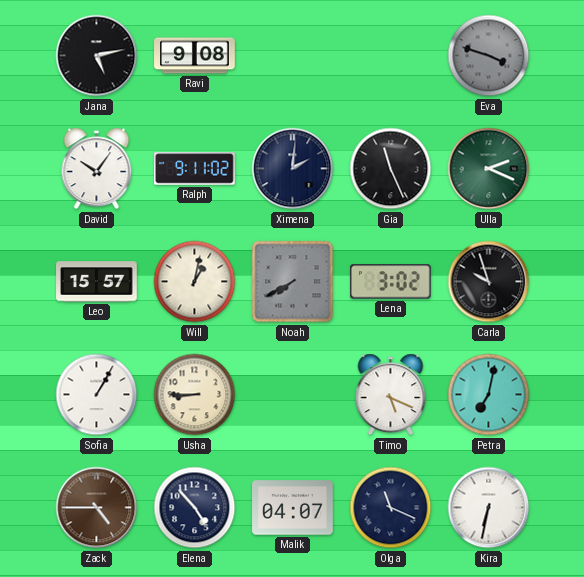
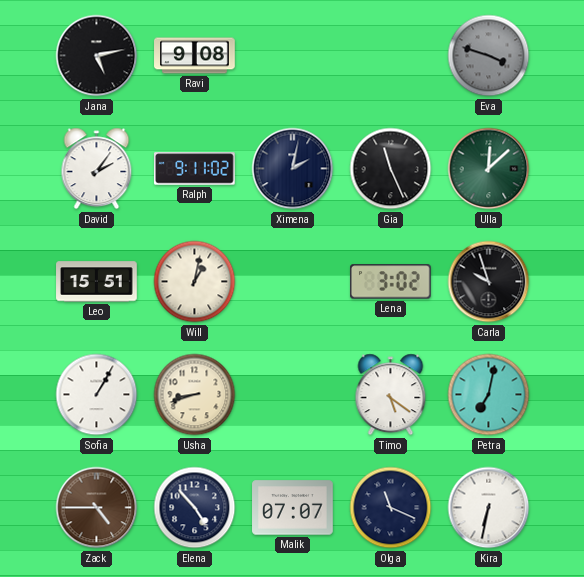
David: 10:06 -> 2:06 (97, 169)
Ximena: 2:01 -> 2:02 (293, 169)
Ulla: 2:19 -> 12:08 (489, 169)
Leo: 15:57 -> 15:51 (97, 282)
Noah: 7:40 -> none (293, 282)
Usha: 8:45 -> 8:42 (195, 395)
Timo: 5:19 -> 5:21 (391, 395)
Malik: 04:07 -> 07:07 (293, 508)
